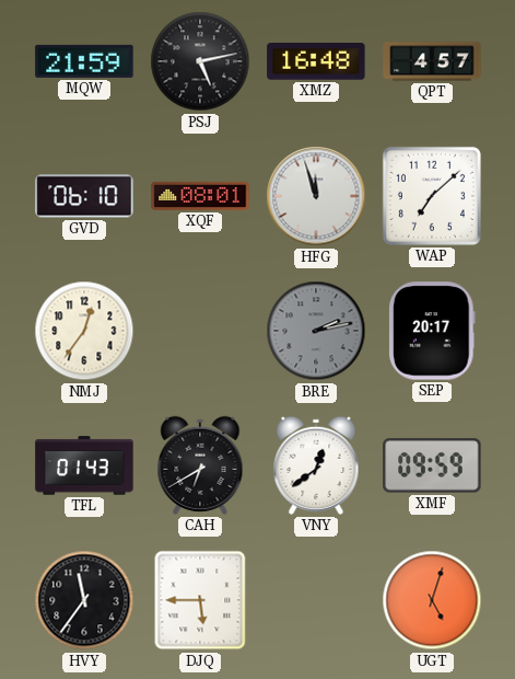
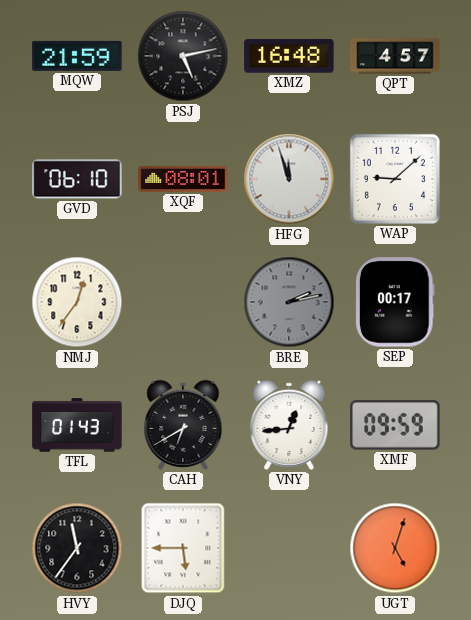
WAP: 7:08 -> 9:08 (395, 179)
SEP: 20:17 -> 00:17 (396, 302)
VNY: 12:39 -> 12:44 (289, 425)
